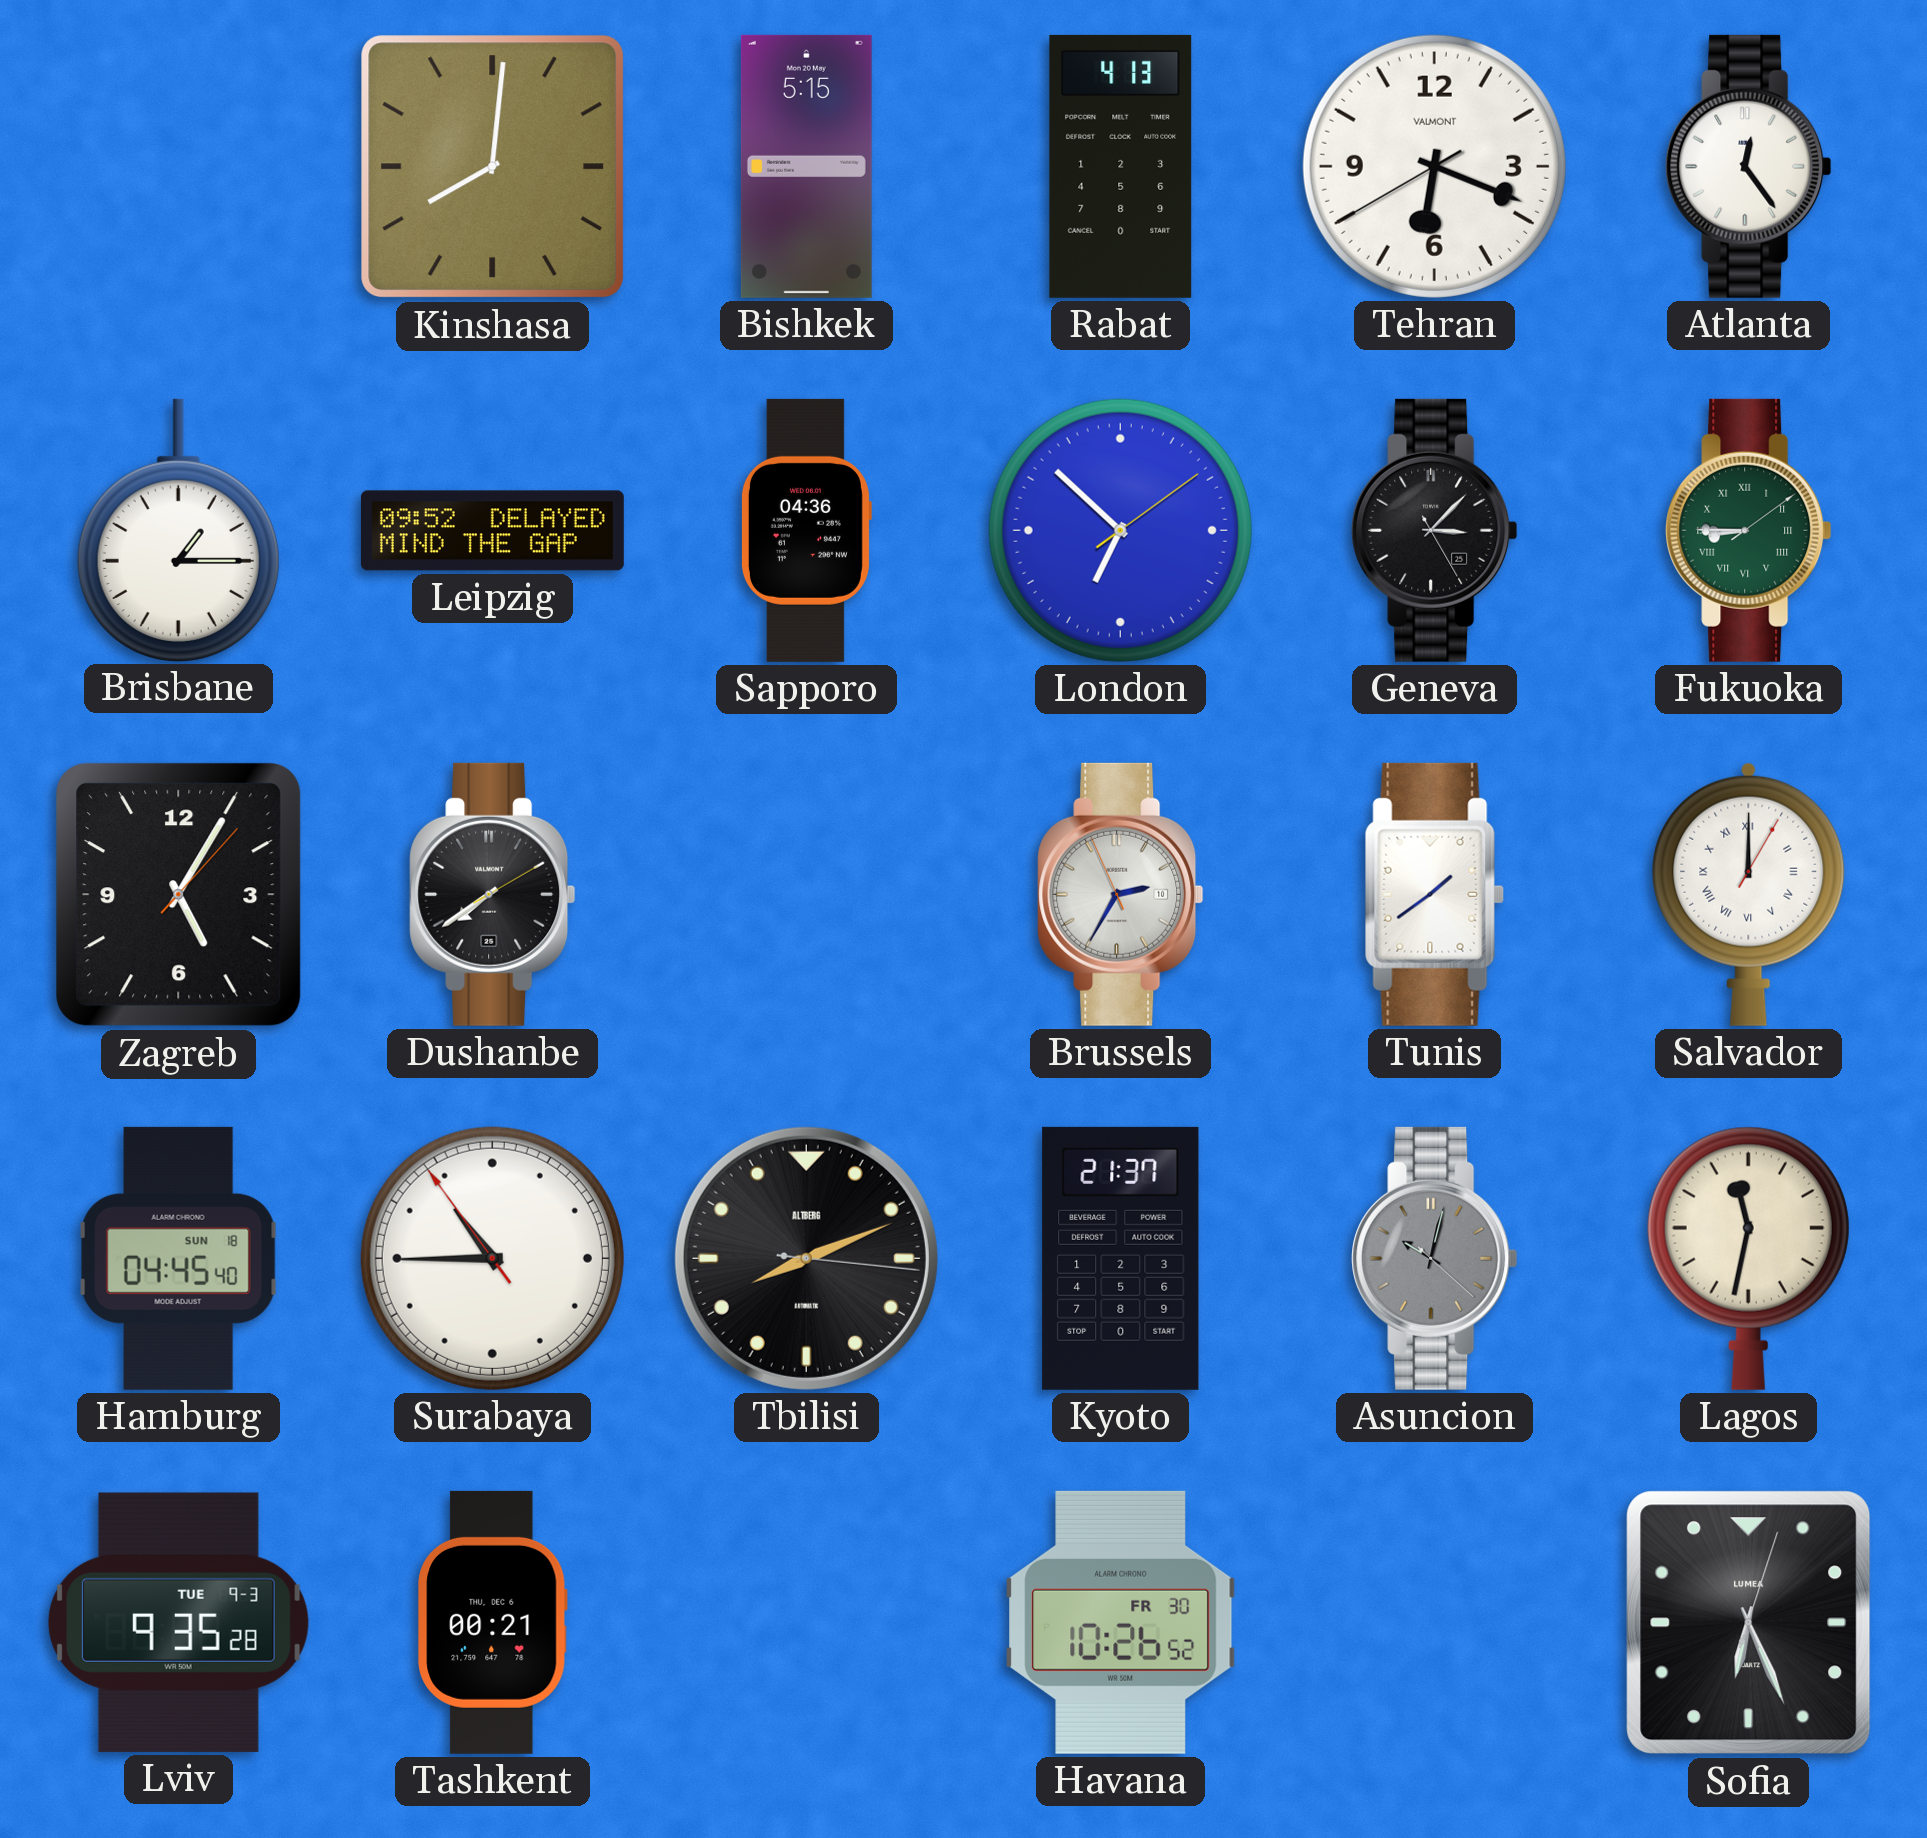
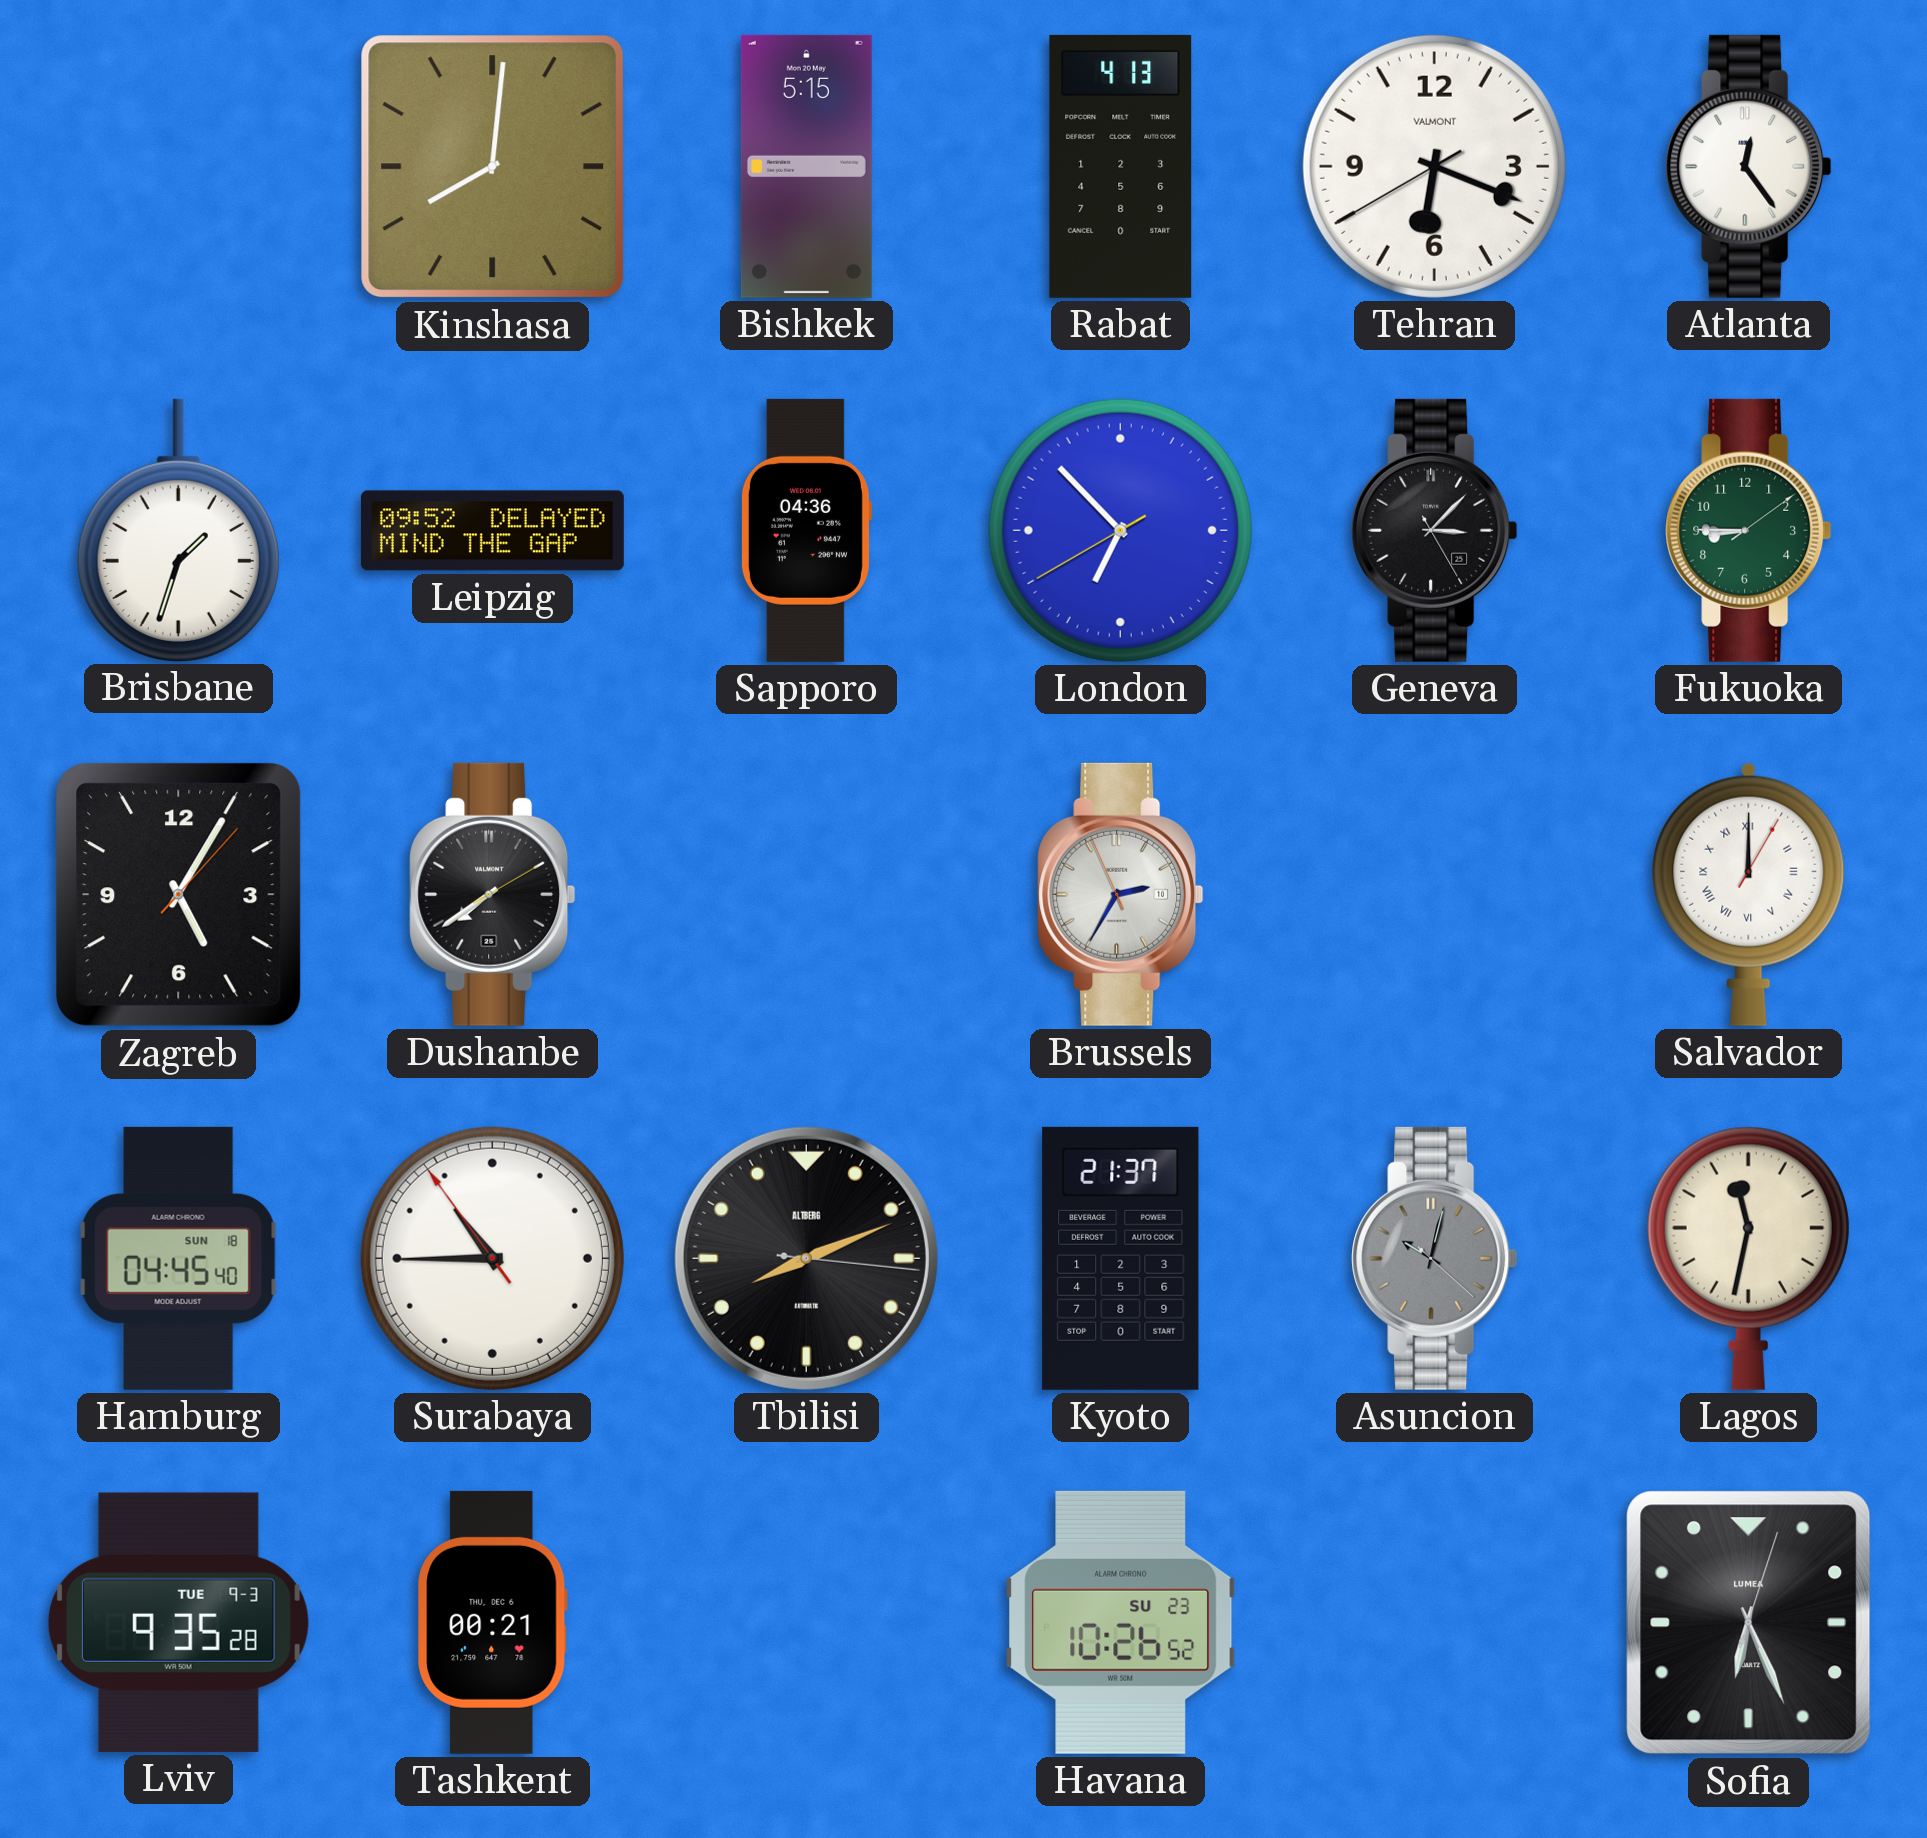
Brisbane: 1:15 -> 1:33 (178, 530)
London: 6:52:09 -> 6:52:40 (1120, 530)
Fukuoka numerals: Roman -> Arabic (1749, 530)
Tunis: 1:39 -> none (1434, 894)
Havana date: FR 30 -> SU 23 (1121, 1622)
